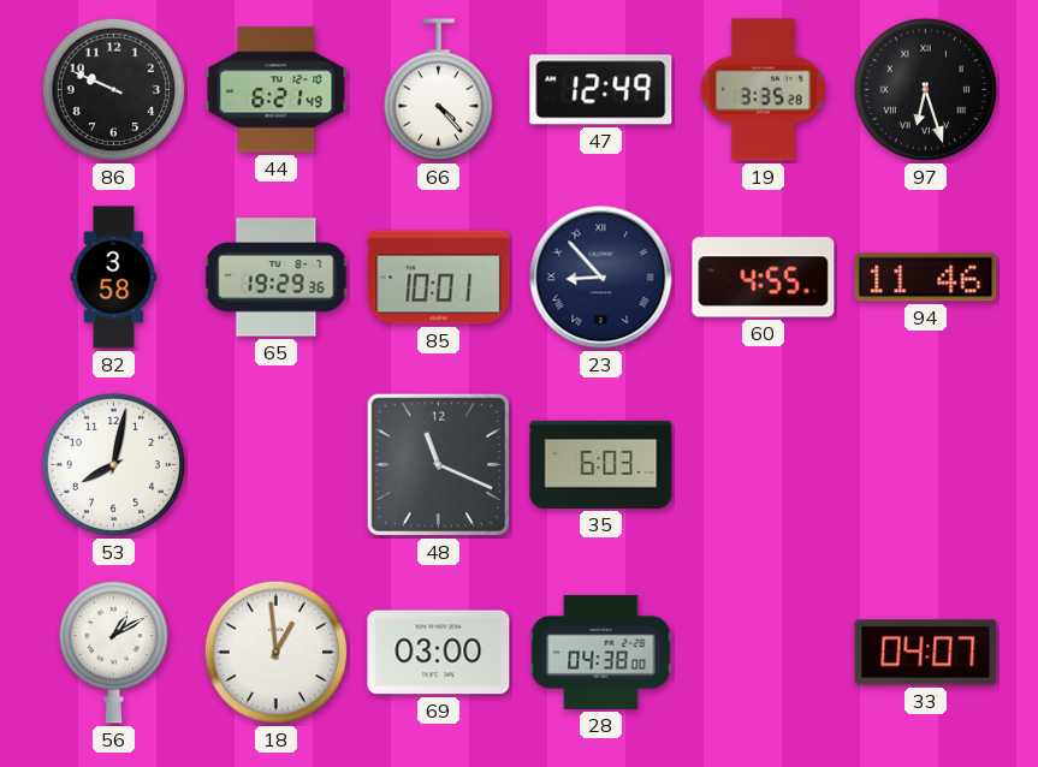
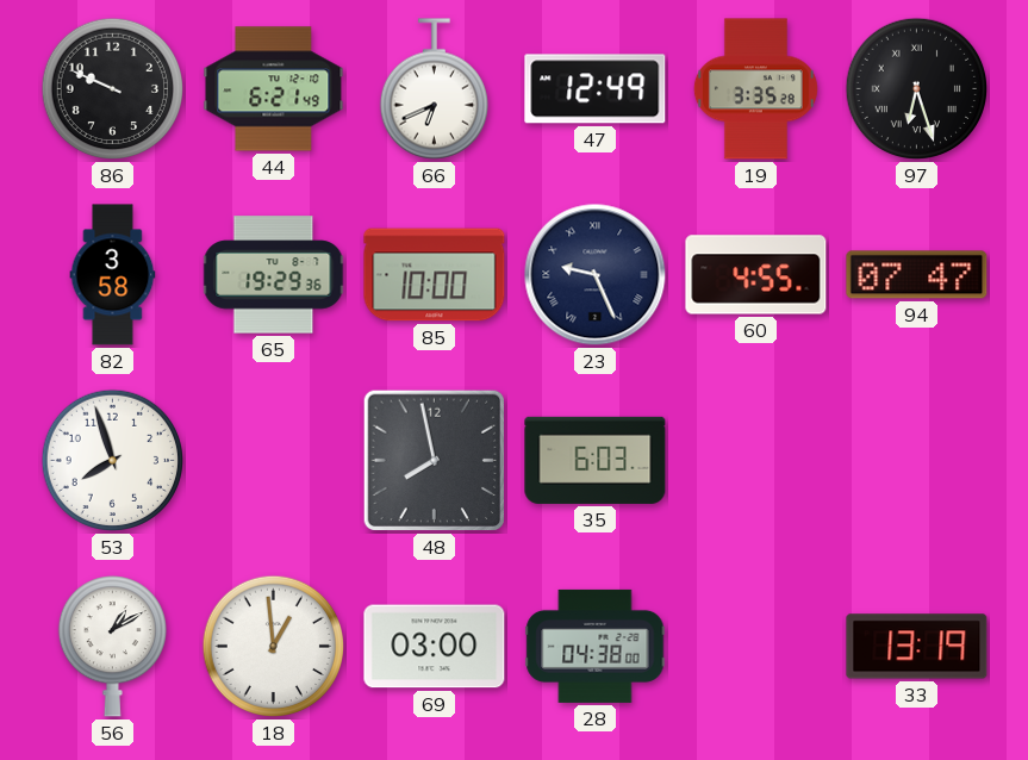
66: 4:23 -> 6:41 (434, 89)
85: 10:01 -> 10:00 (435, 275)
23: 8:53 -> 9:26 (596, 275)
94: 11:46 -> 07:47 (917, 275)
53: 8:02 -> 7:57 (113, 461)
48: 11:19 -> 7:58 (435, 461)
33: 04:07 -> 13:19 (917, 647)
